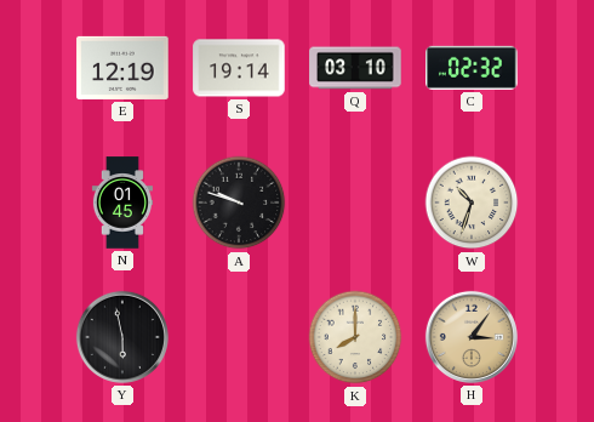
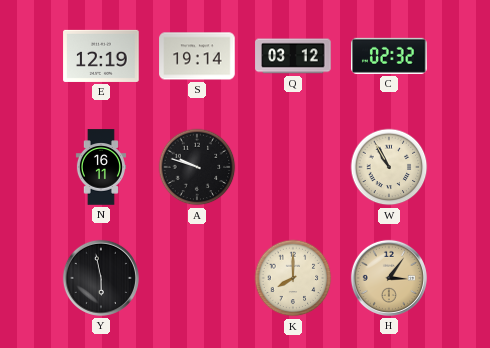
Q: 03:10 -> 03:12 (293, 56)
N: 01:45 -> 16:11 (101, 167)
W: 10:33 -> 10:55 (389, 167)
